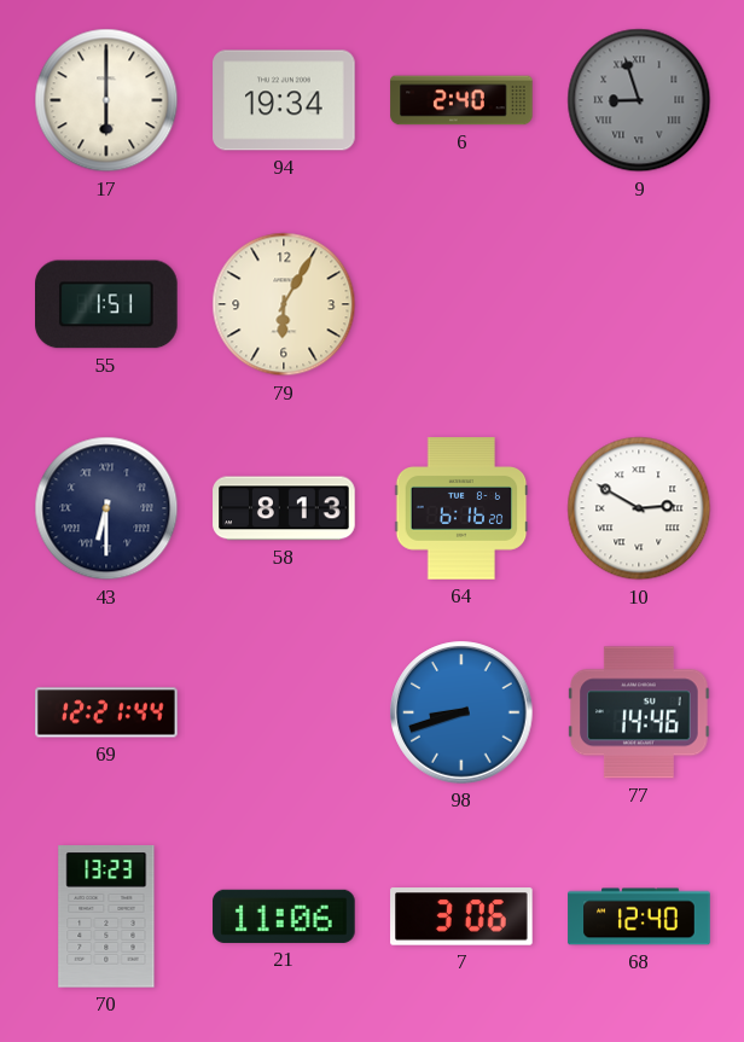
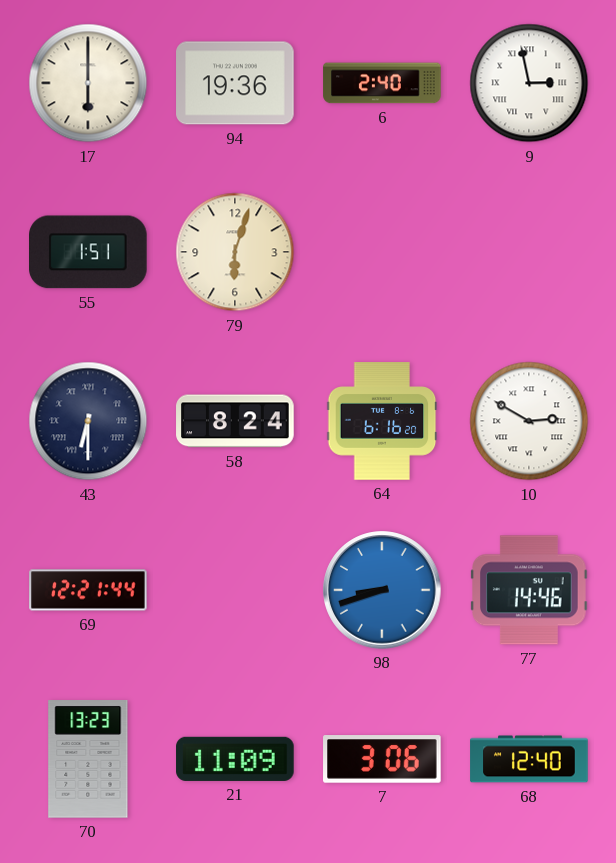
94: 19:34 -> 19:36 (235, 83)
9: 8:57 -> 2:58 (529, 83)
9 dial: grey -> white (529, 83)
79: 6:05 -> 6:03 (235, 252)
58: 8:13 -> 8:24 (235, 421)
21: 11:06 -> 11:09 (235, 759)
